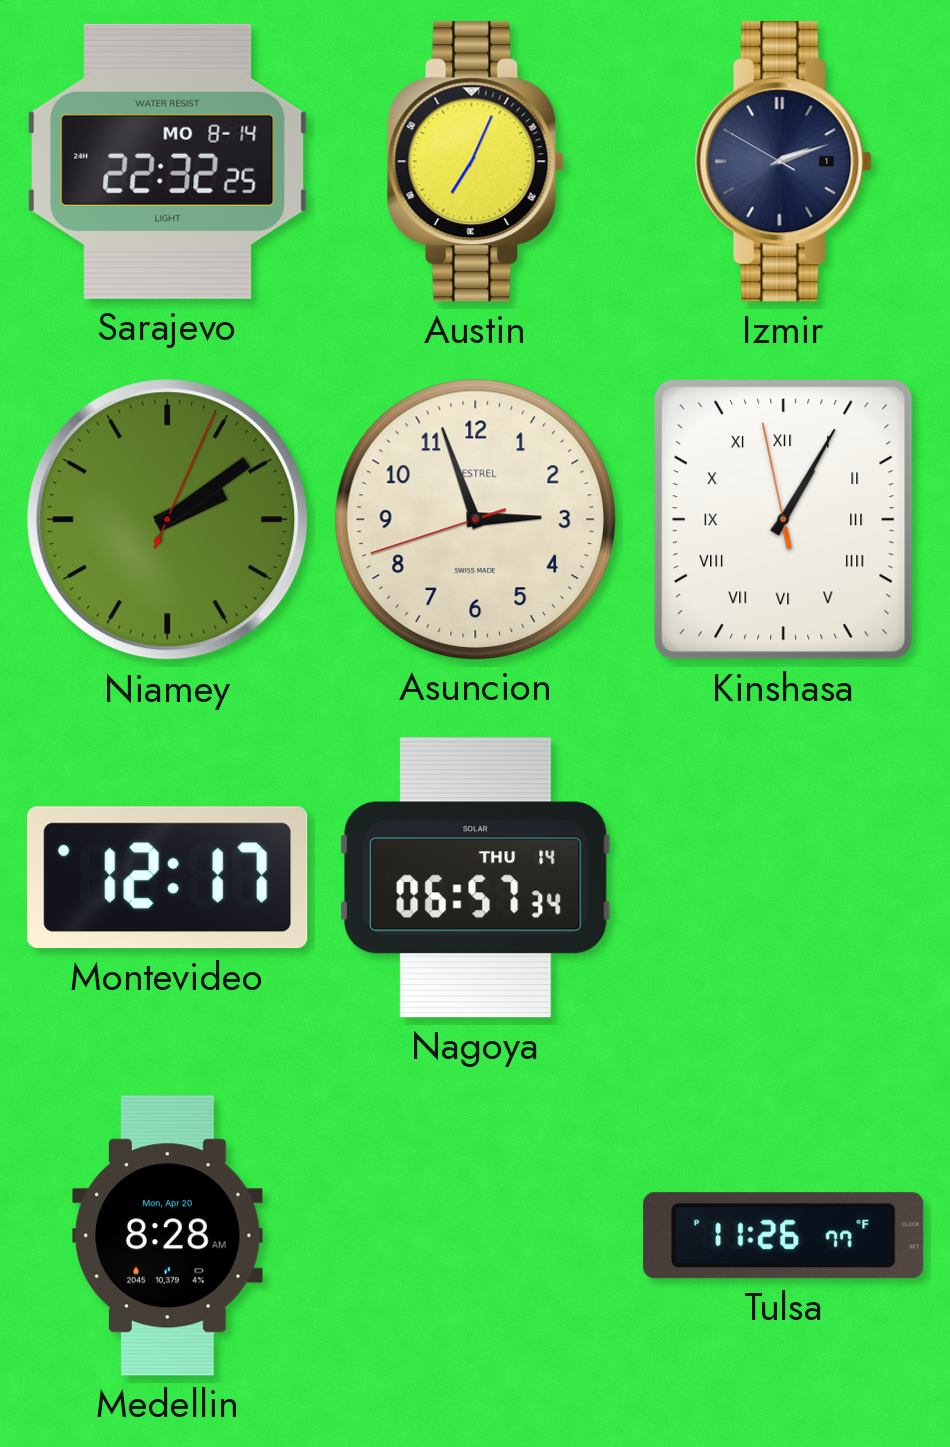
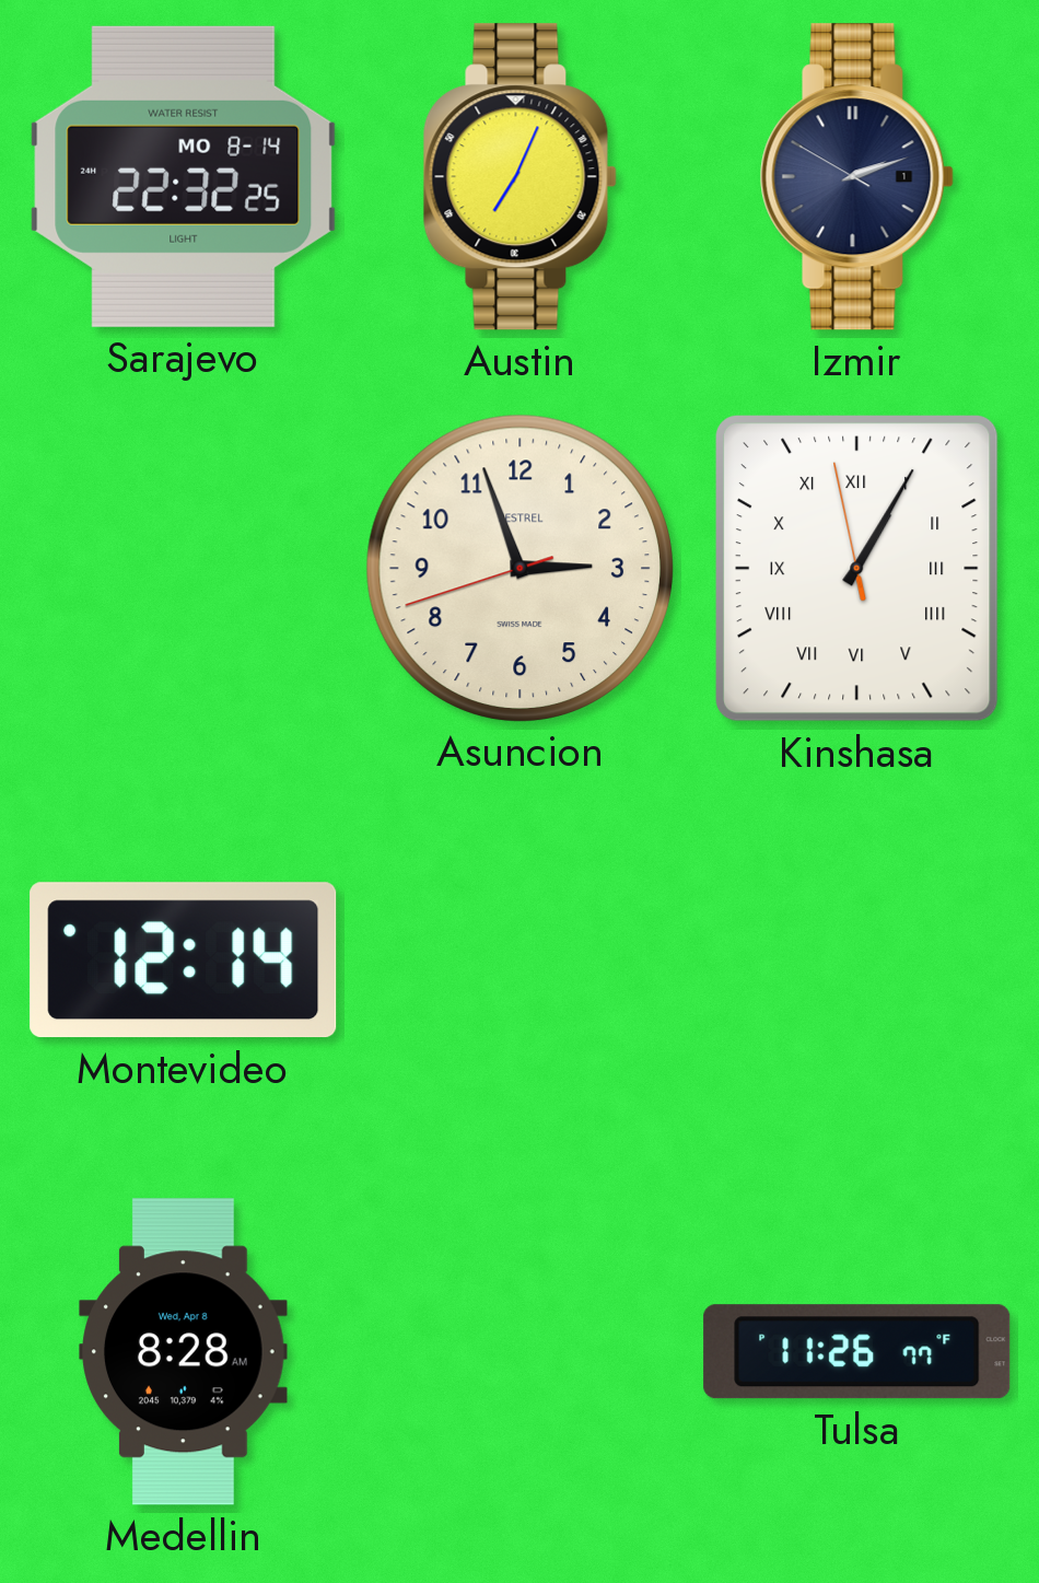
Niamey: 2:09 -> none (168, 520)
Montevideo: 12:17 -> 12:14 (184, 961)
Nagoya: 06:57 -> none (476, 878)
Medellin date: Mon, Apr 20 -> Wed, Apr 8 (184, 1352)
